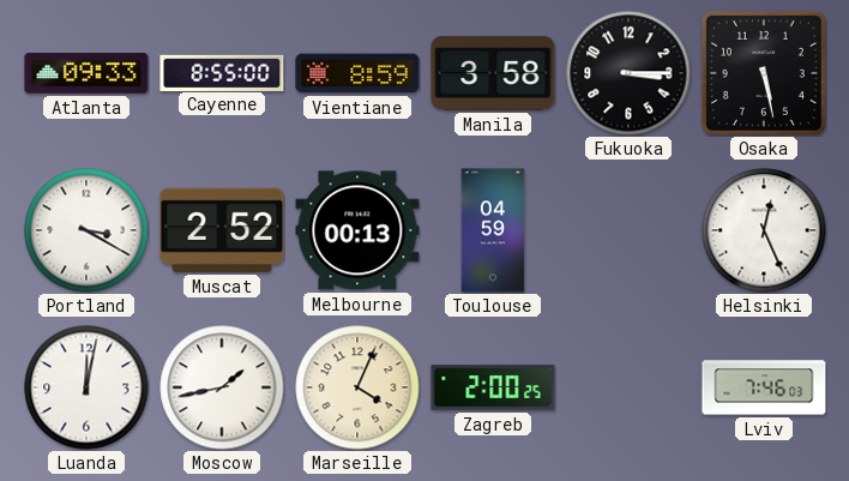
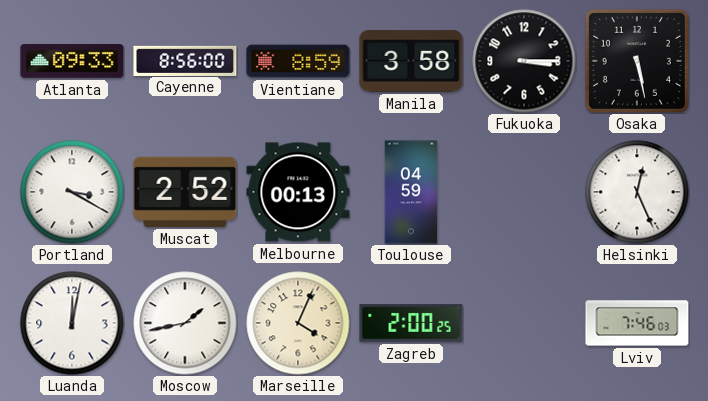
Cayenne: 8:55 -> 8:56 (185, 60)
